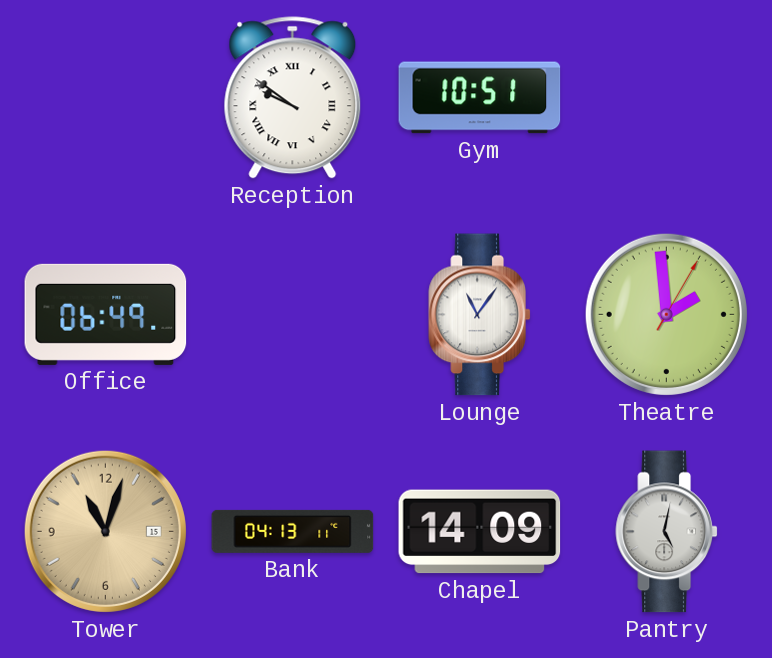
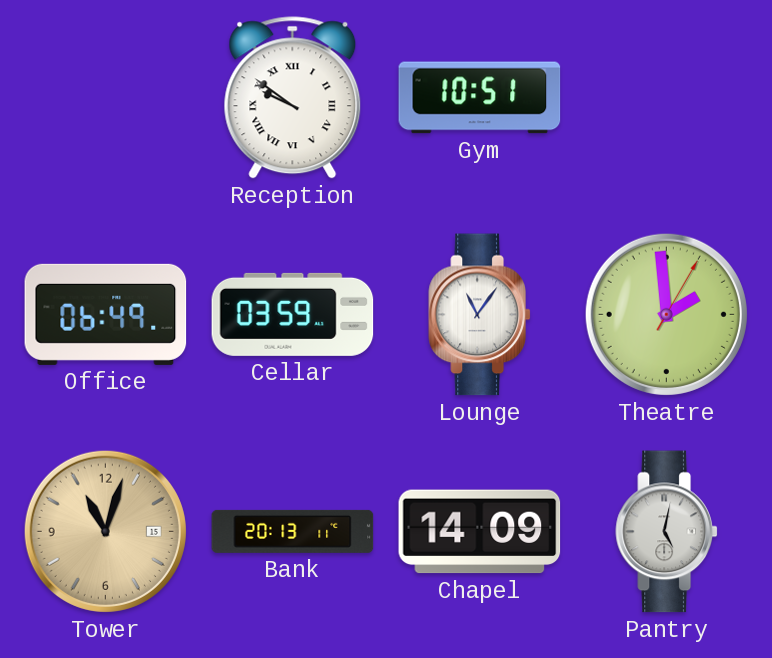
Cellar: none -> 03:59 (293, 314)
Bank: 04:13 -> 20:13 (293, 531)
